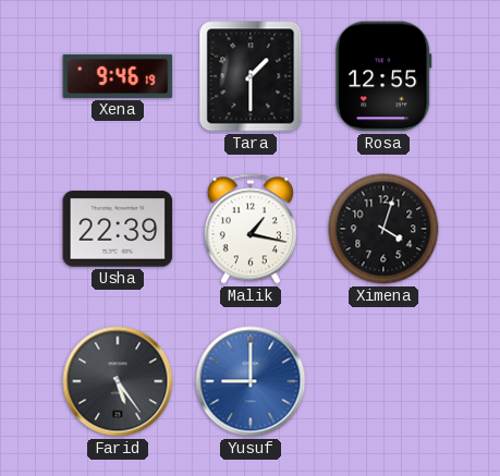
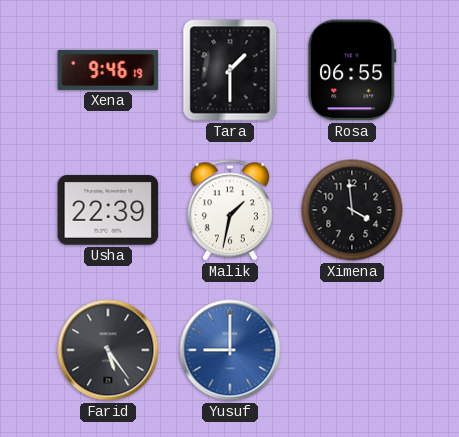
Rosa: 12:55 -> 06:55 (353, 70)
Malik: 1:17 -> 1:32 (230, 210)
Ximena: 4:03 -> 3:59 (352, 210)
